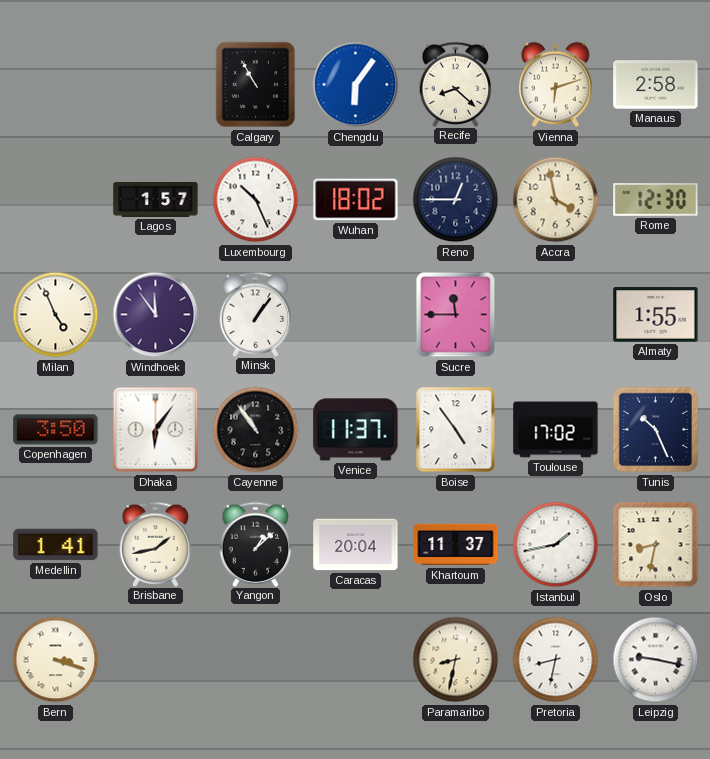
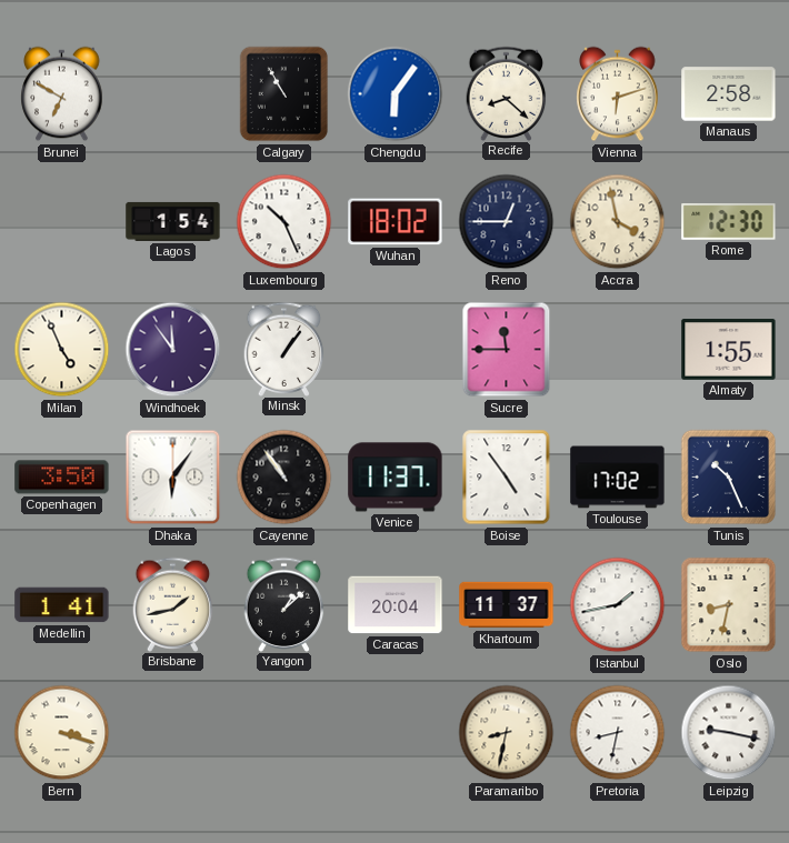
Brunei: none -> 6:50 (62, 94)
Lagos: 1:57 -> 1:54 (173, 221)
